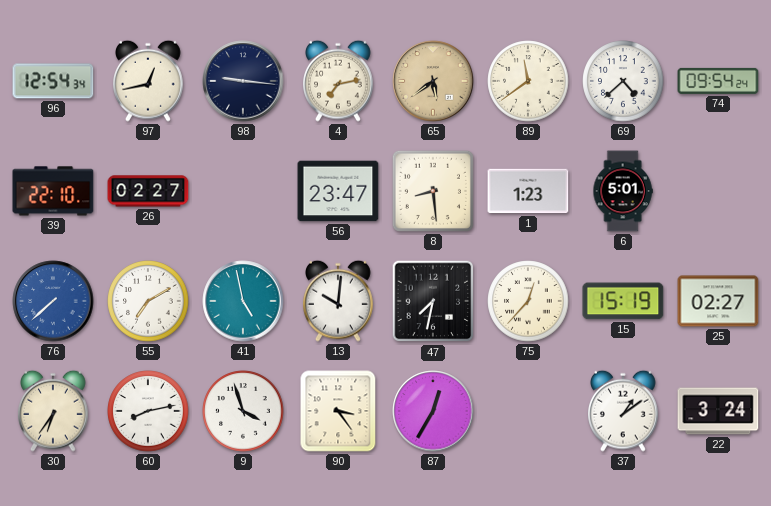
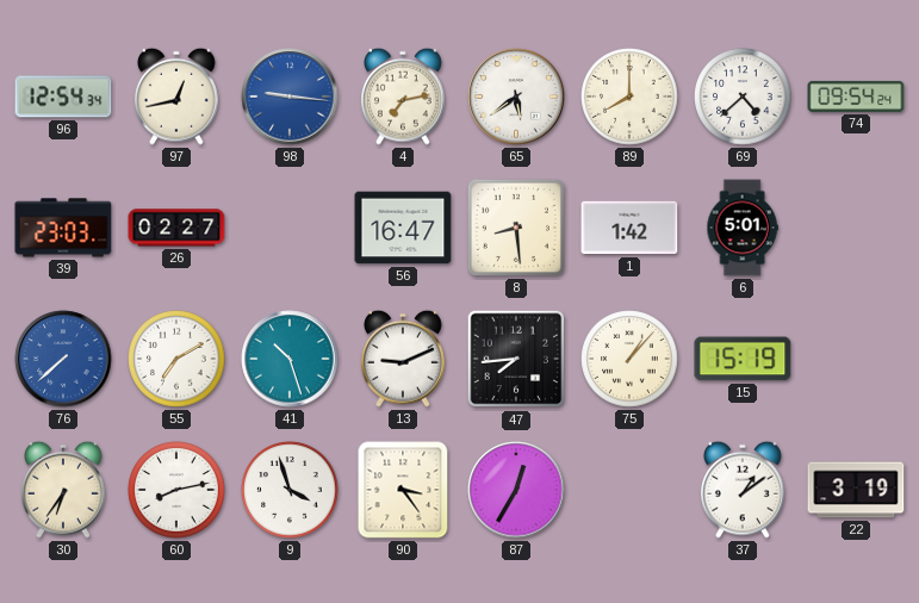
98 dial: navy -> blue (290, 97)
65 dial: champagne -> white (516, 97)
89: 11:39 -> 8:00 (629, 97)
39: 22:10 -> 23:03 (63, 228)
56: 23:47 -> 16:47 (403, 228)
1: 1:23 -> 1:42 (629, 228)
41: 4:58 -> 10:27 (290, 359)
13: 10:01 -> 9:11 (404, 359)
47: 7:32 -> 7:44 (516, 359)
75: 12:37 -> 1:07 (629, 359)
25: 02:27 -> none (718, 301)
22: 3:24 -> 3:19 (856, 490)
